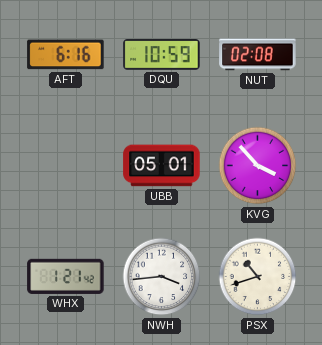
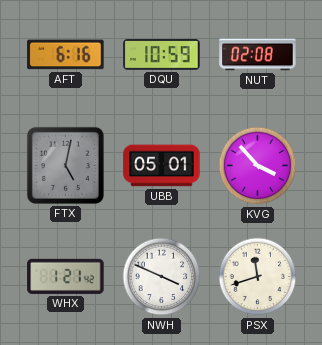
FTX: none -> 5:02 (65, 165)
NWH: 3:44 -> 3:49 (162, 277)
PSX: 10:42 -> 11:42 (258, 277)
